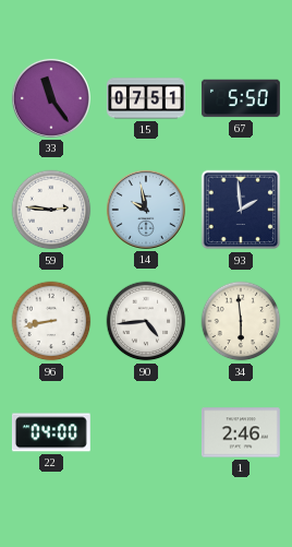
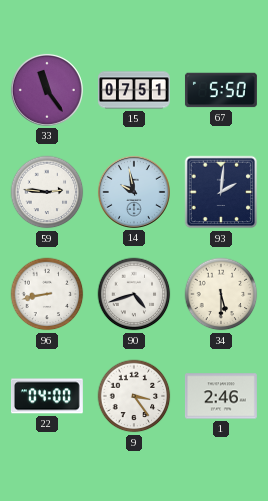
93: 1:59 -> 2:01 (221, 192)
90: 4:44 -> 4:42 (134, 294)
34: 5:59 -> 5:30 (221, 294)
9: none -> 3:24 (134, 396)
